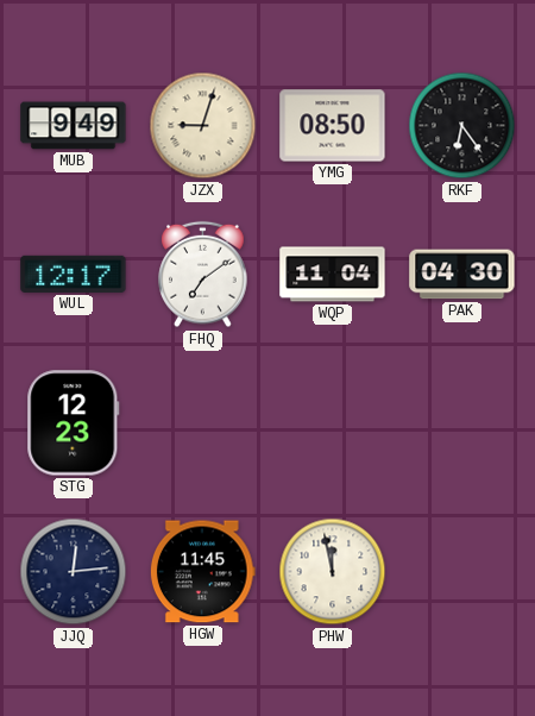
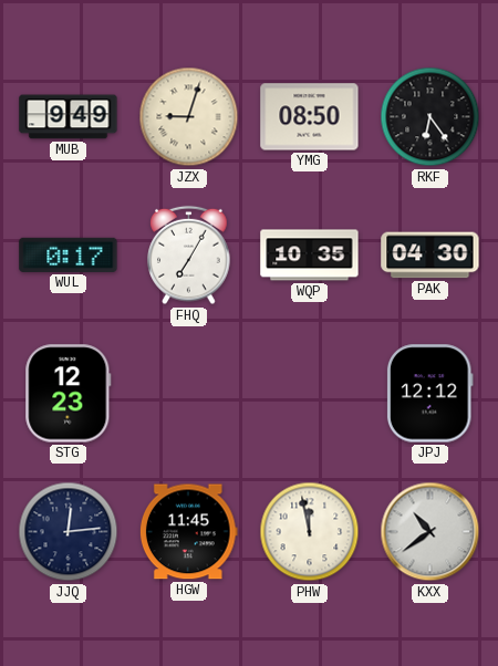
WUL: 12:17 -> 0:17 (69, 254)
FHQ: 7:09 -> 7:05 (189, 256)
WQP: 11:04 -> 10:35 (310, 256)
JPJ: none -> 12:12 (429, 394)
KXX: none -> 10:39 (430, 532)
